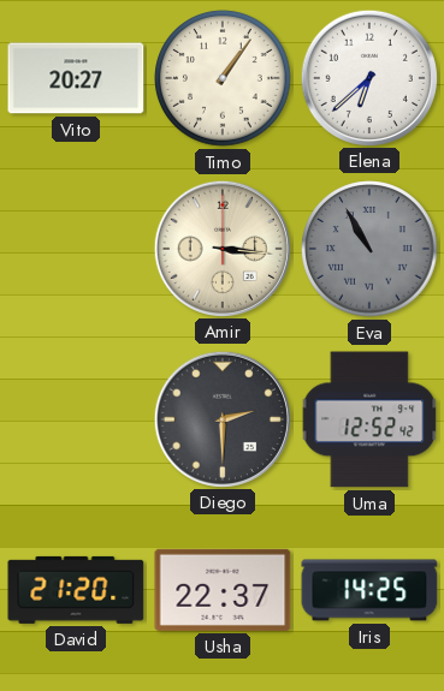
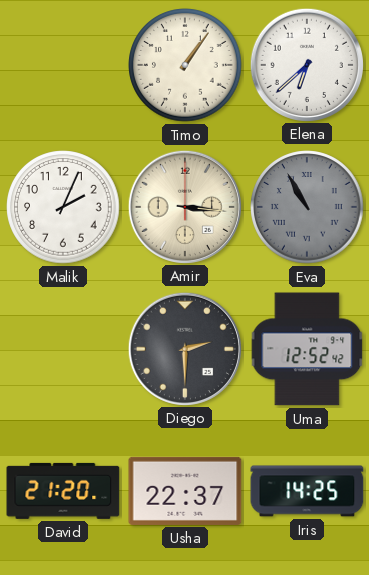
Vito: 20:27 -> none (76, 78)
Malik: none -> 2:04 (63, 207)
